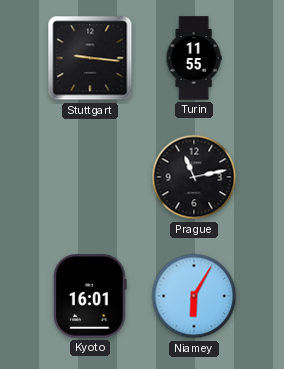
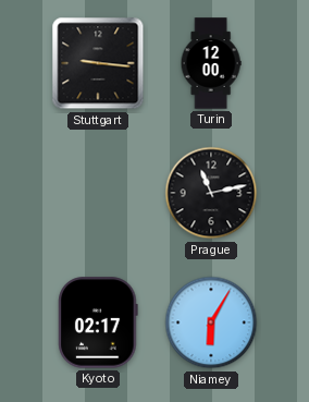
Turin: 11:55 -> 12:00 (211, 63)
Kyoto: 16:01 -> 02:17 (98, 322)
